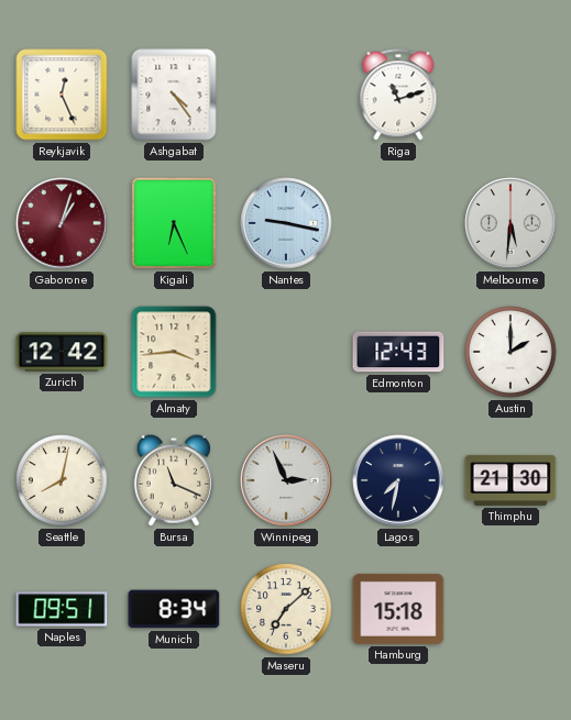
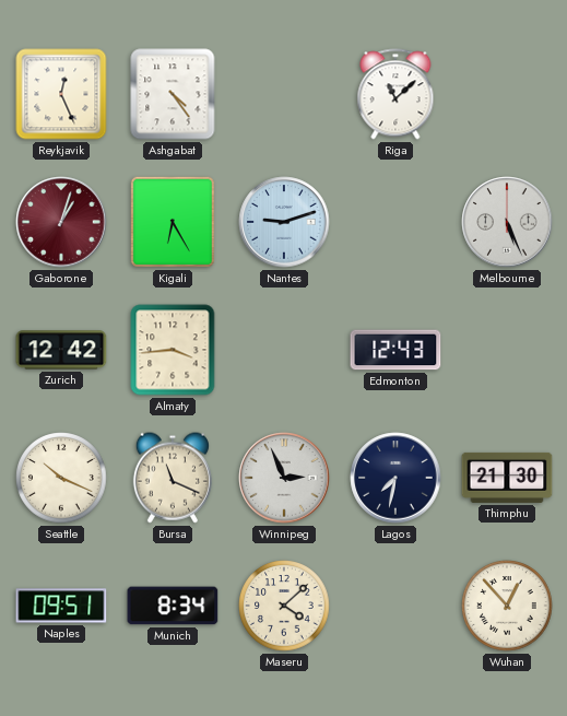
Riga: 11:12 -> 11:08 (395, 94)
Kigali: 6:26 -> 6:25 (173, 222)
Nantes: 9:17 -> 9:12 (284, 222)
Melbourne: 5:31 -> 5:26 (507, 222)
Austin: 2:00 -> none (510, 352)
Seattle: 8:02 -> 10:19 (61, 478)
Maseru: 7:08 -> 4:08 (284, 606)
Hamburg: 15:18 -> none (398, 609)
Wuhan: none -> 12:53 (507, 606)
